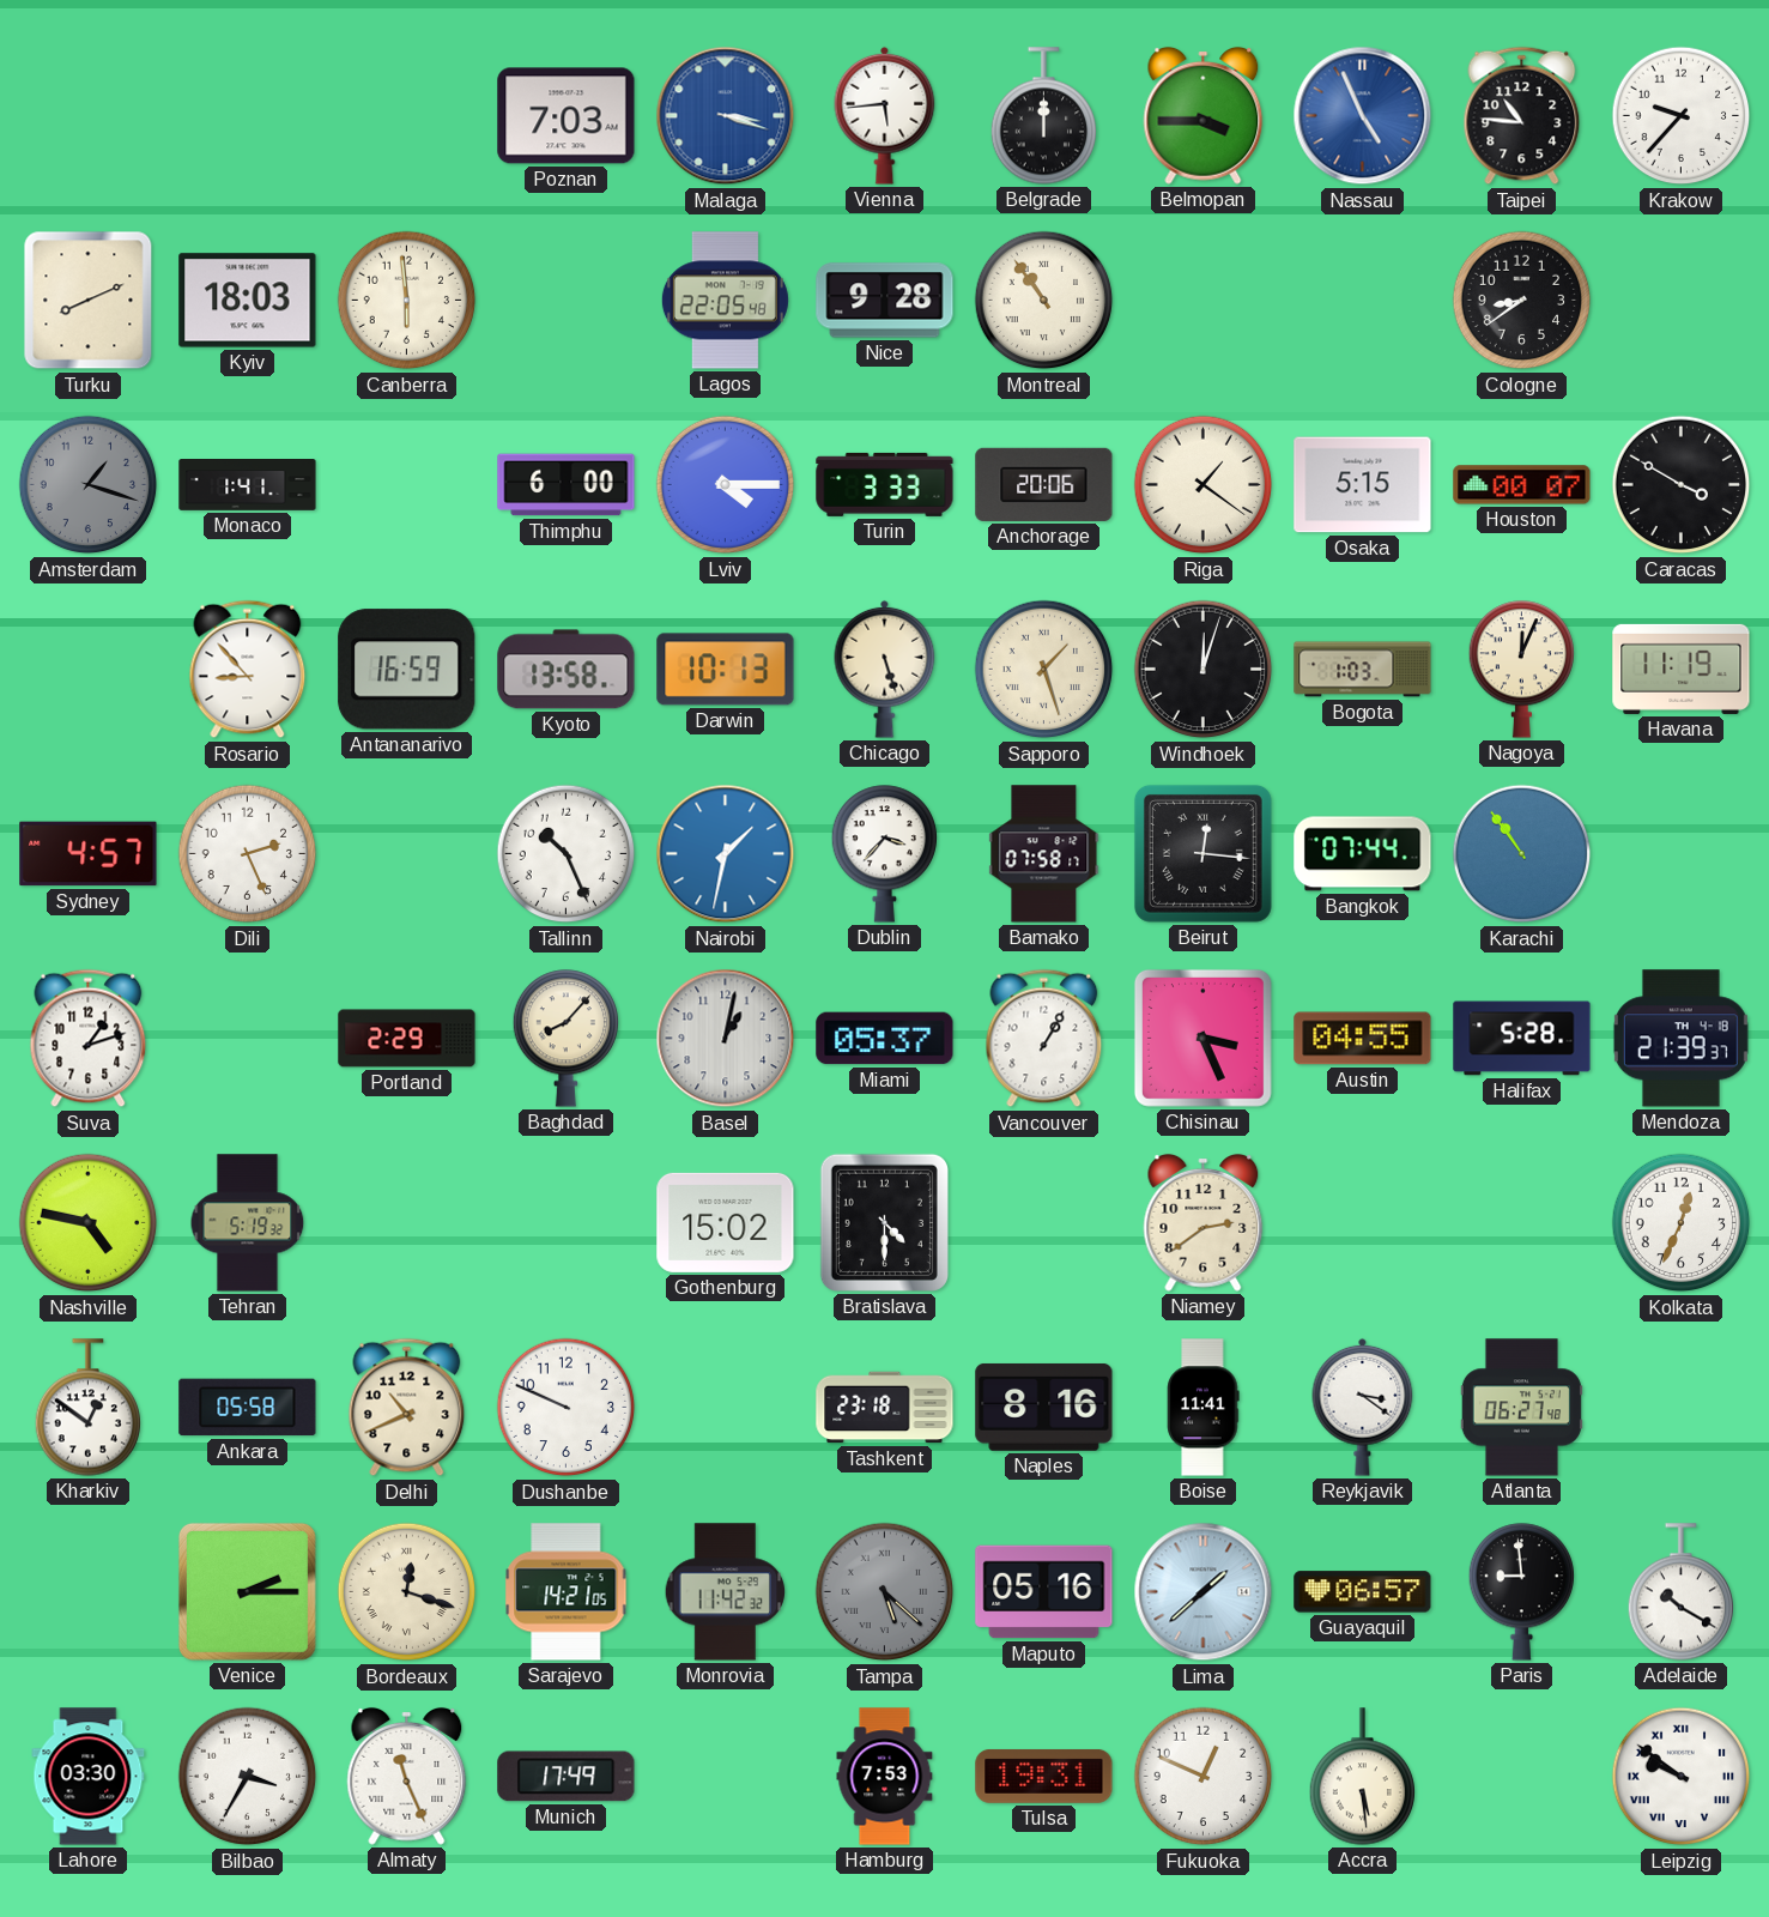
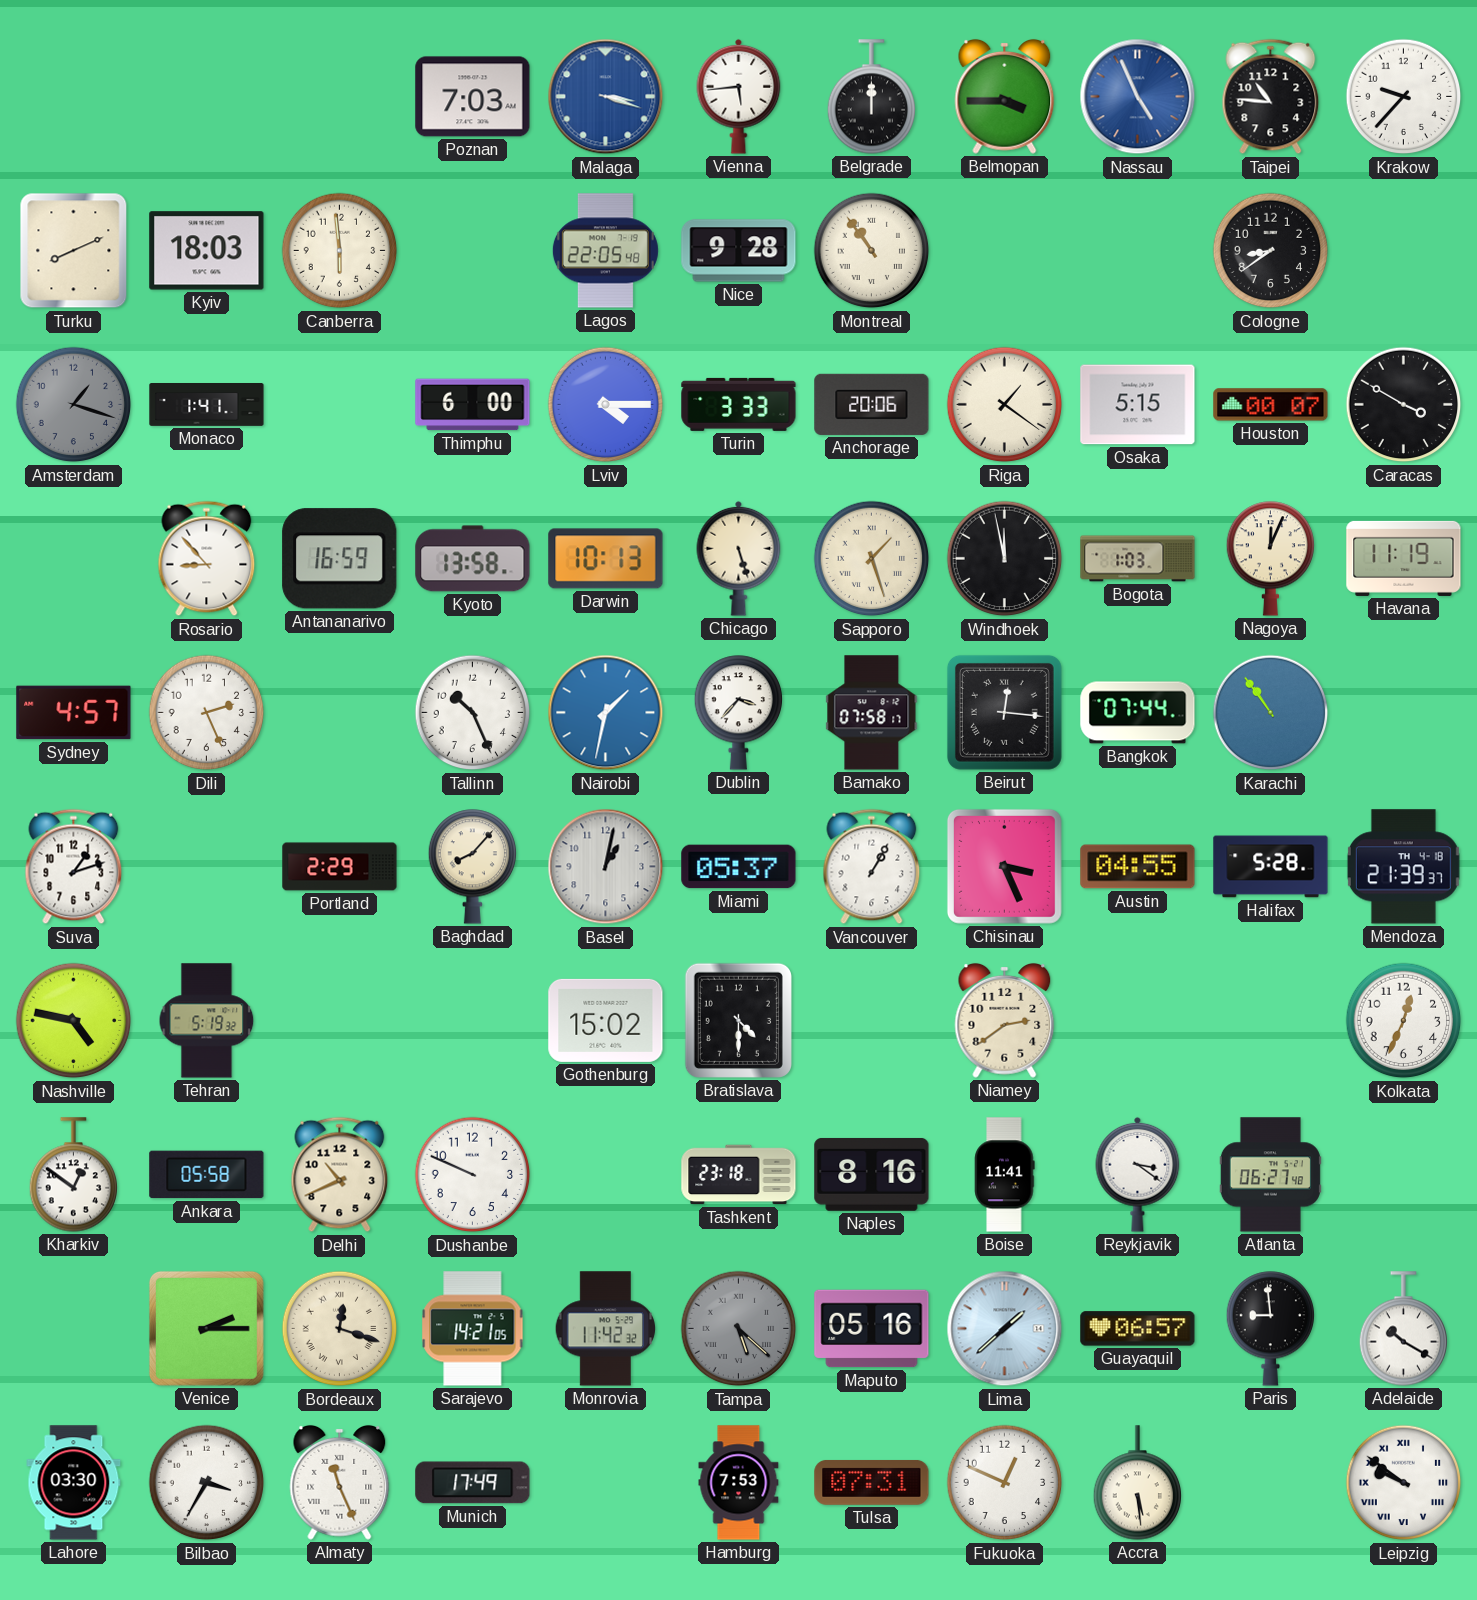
Windhoek: 12:03 -> 11:58 (1005, 559)
Tulsa: 19:31 -> 07:31 (872, 1482)
